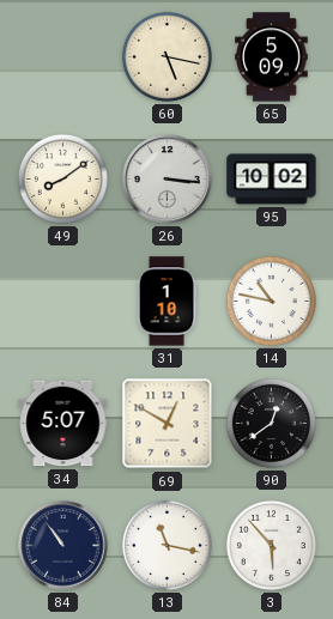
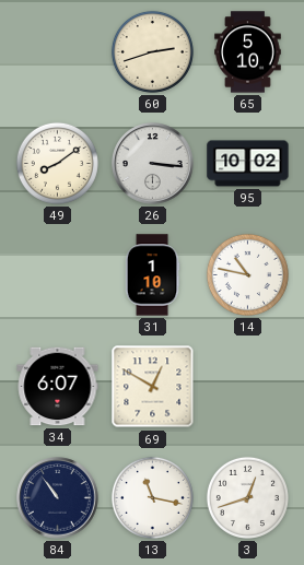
60: 5:17 -> 2:42 (152, 51)
65: 5:09 -> 5:10 (248, 52)
34: 5:07 -> 6:07 (58, 387)
90: 12:39 -> none (271, 423)
3: 5:53 -> 12:42 (247, 497)
